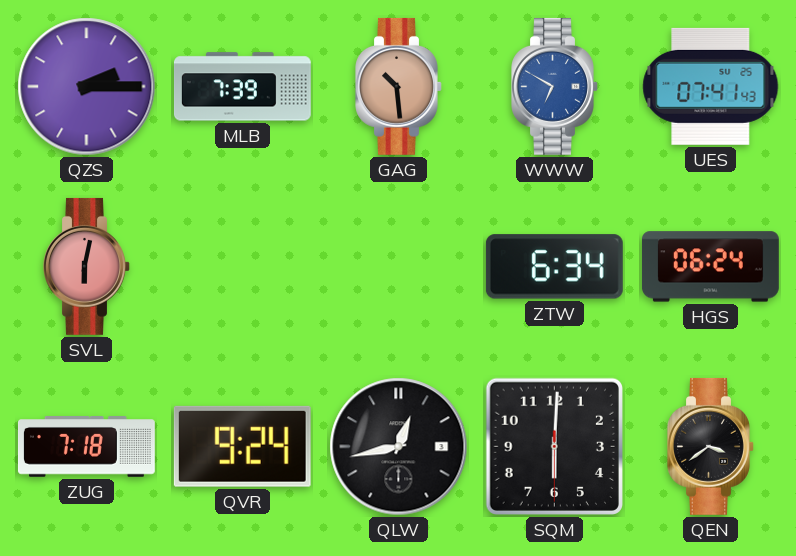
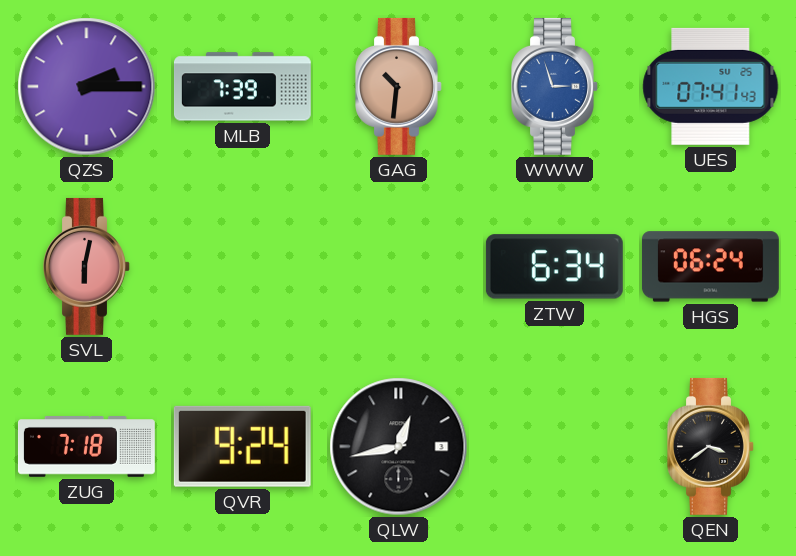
GAG: 10:29 -> 10:31 (399, 86)
WWW: 6:50 -> 2:57 (555, 86)
SQM: 6:00 -> none (554, 446)
